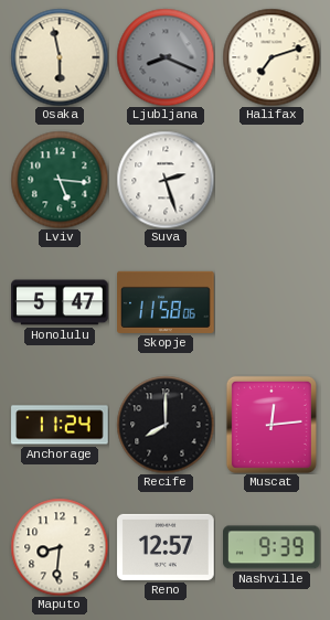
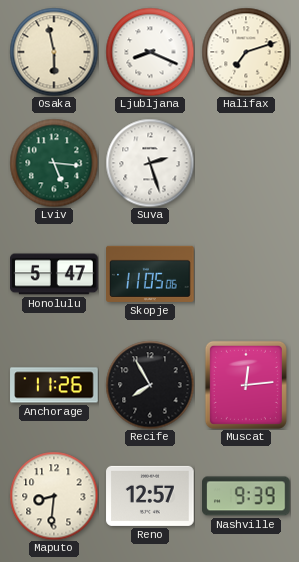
Ljubljana dial: grey -> white (150, 52)
Skopje: 11:58 -> 11:05 (150, 274)
Anchorage: 11:24 -> 11:26 (54, 385)
Recife: 8:00 -> 7:55 (150, 385)
